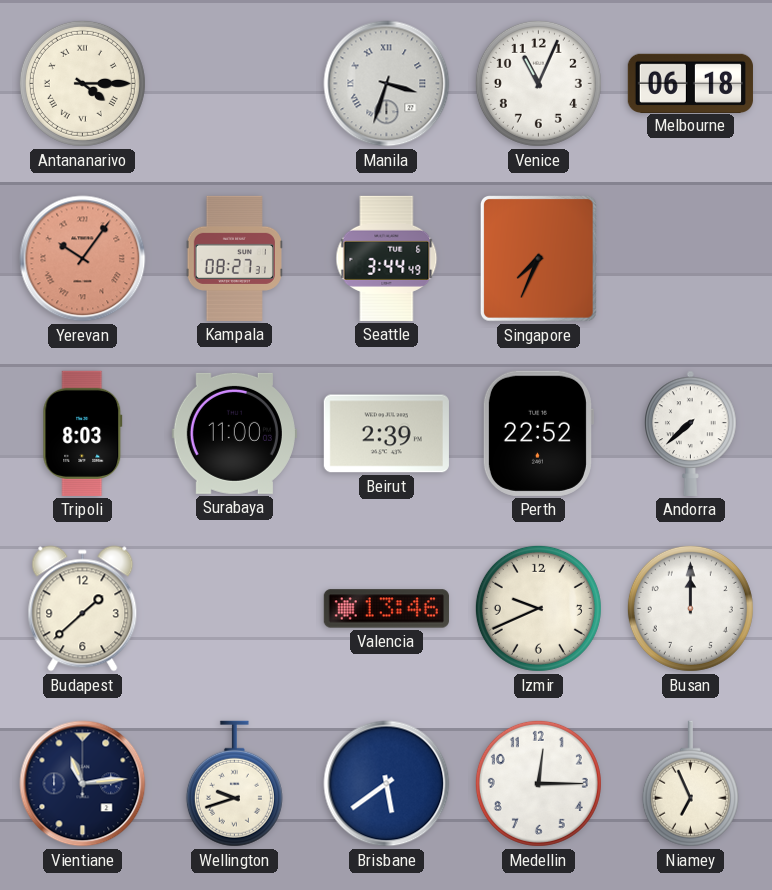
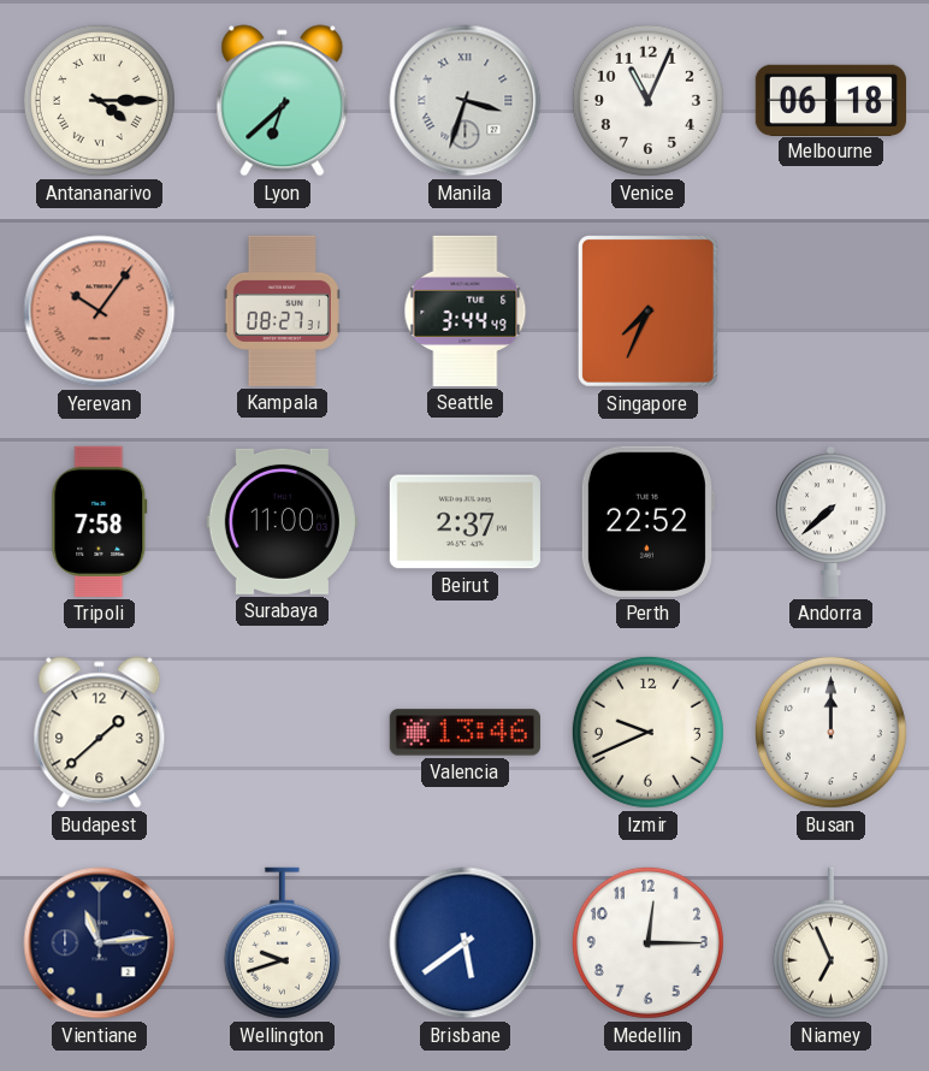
Lyon: none -> 6:38 (283, 101)
Tripoli: 8:03 -> 7:58 (100, 521)
Beirut: 2:39 -> 2:37 (464, 522)
